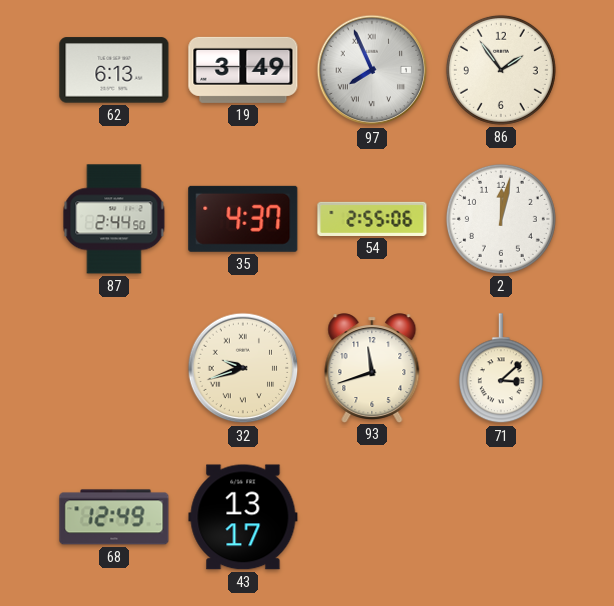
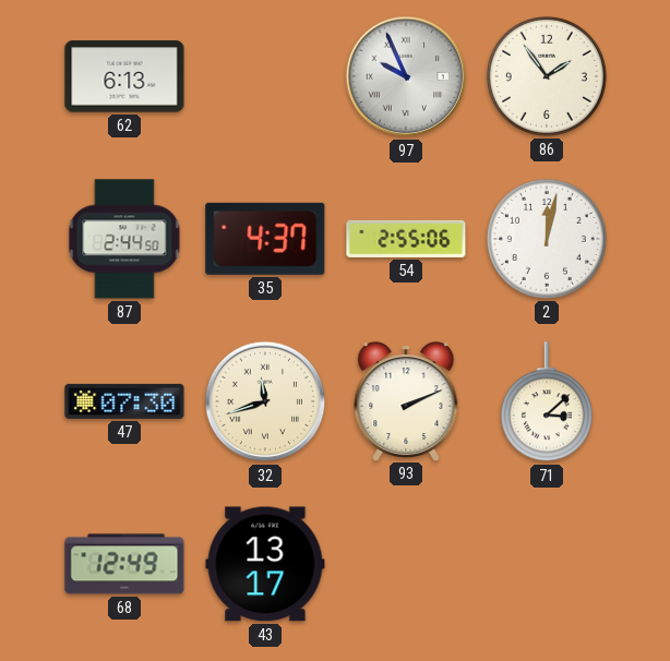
19: 3:49 -> none (243, 70)
97: 7:56 -> 9:56 (406, 76)
47: none -> 07:30 (124, 401)
32: 9:42 -> 11:42 (265, 401)
93: 11:42 -> 2:11 (406, 401)
